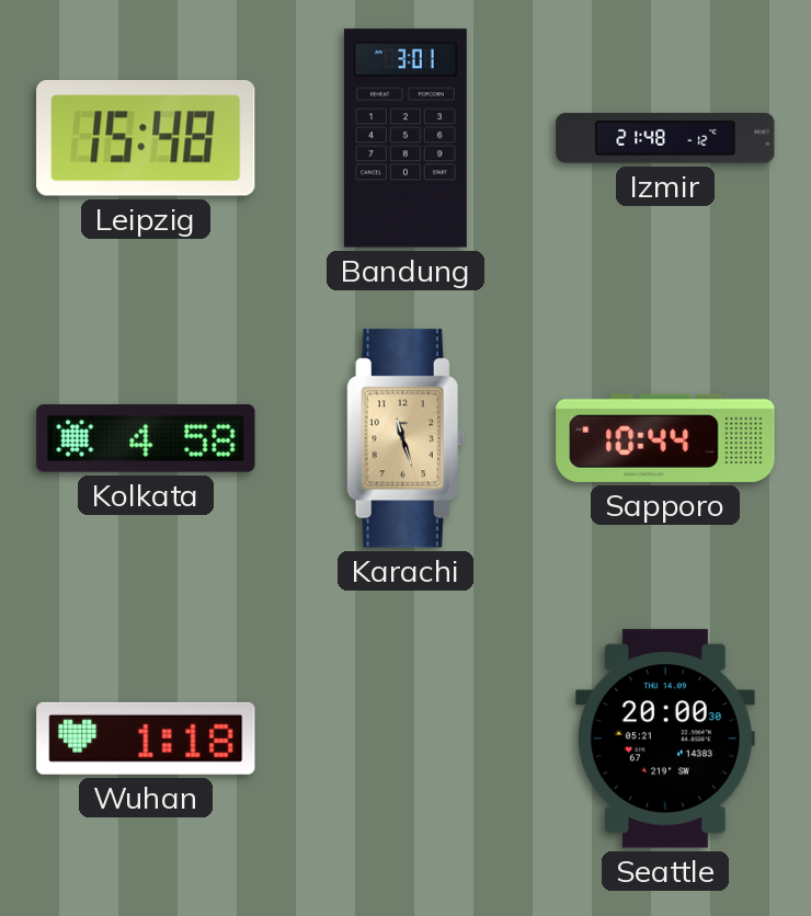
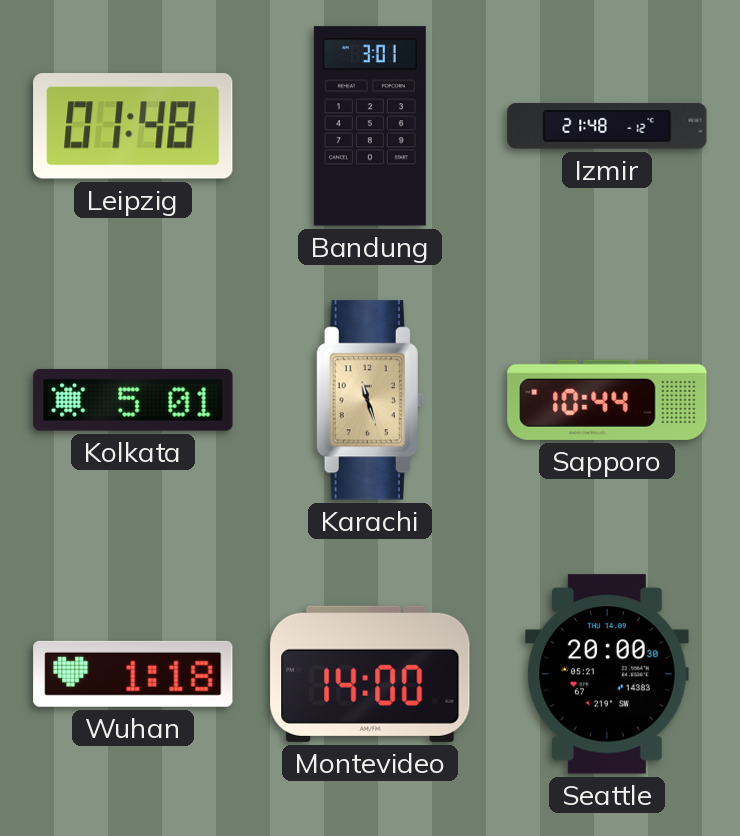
Leipzig: 15:48 -> 01:48 (133, 127)
Kolkata: 4:58 -> 5:01 (133, 400)
Montevideo: none -> 14:00 (370, 674)
